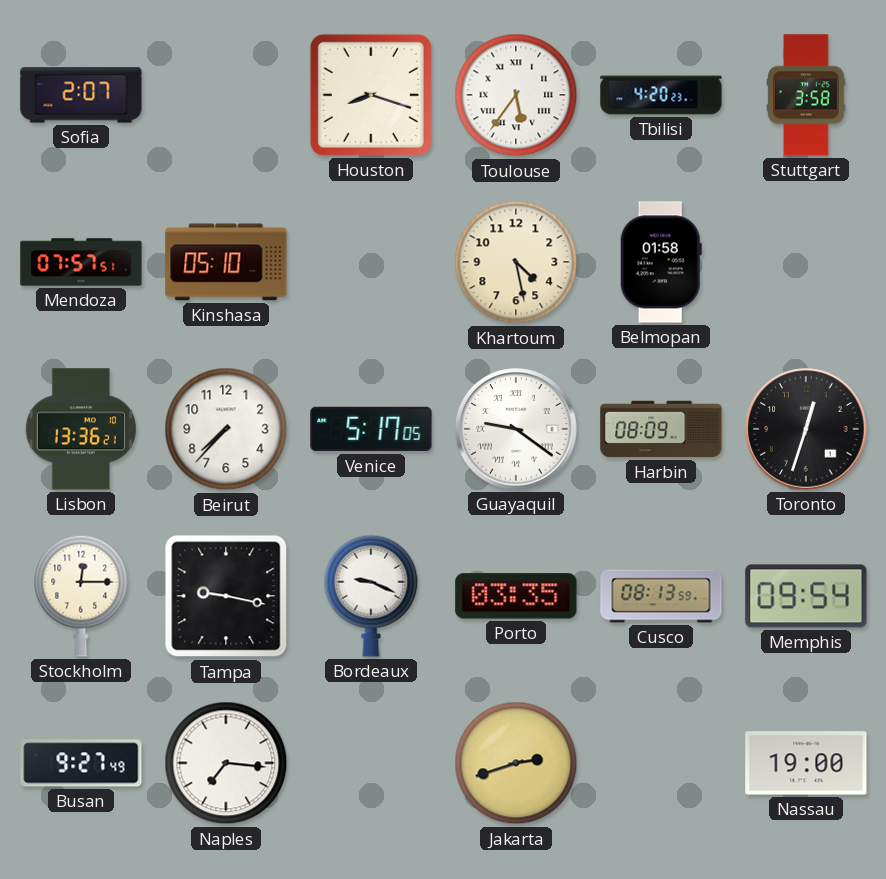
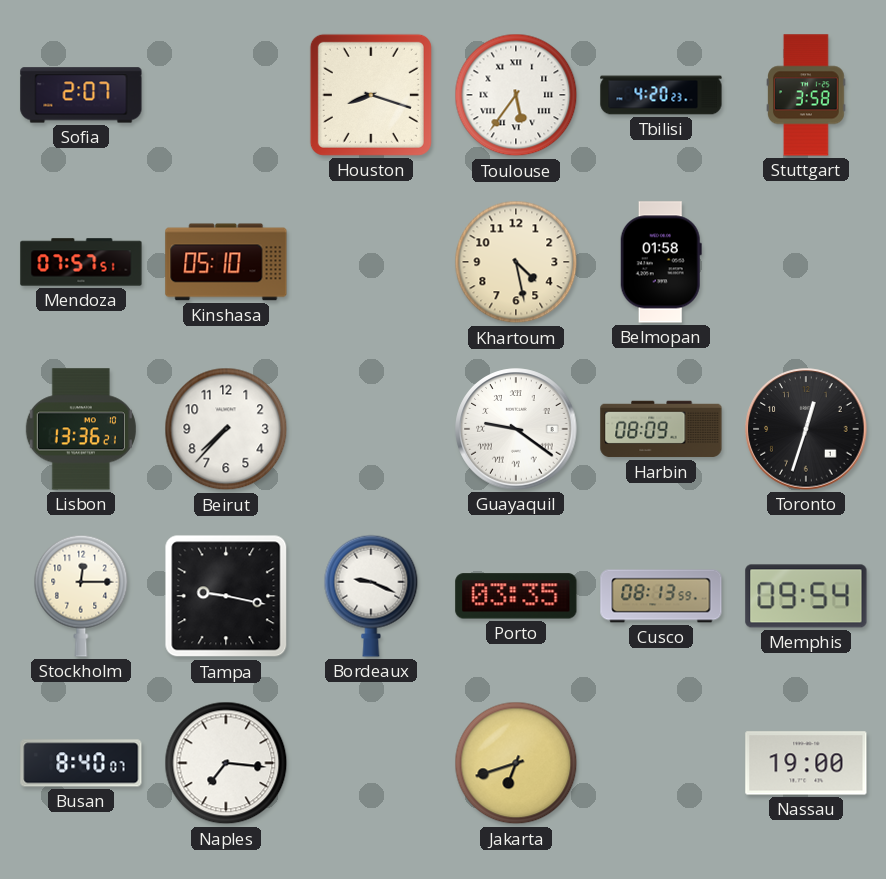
Venice: 5:17 -> none (371, 429)
Busan: 9:27 -> 8:40 (81, 763)
Jakarta: 2:42 -> 6:42 (516, 763)
